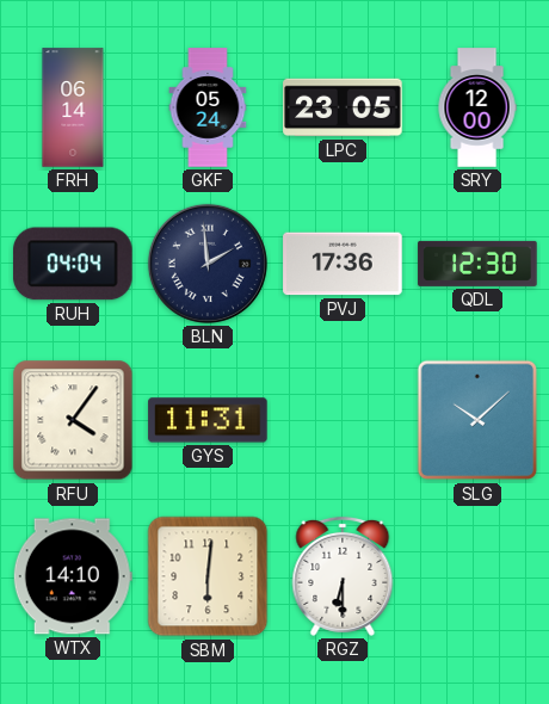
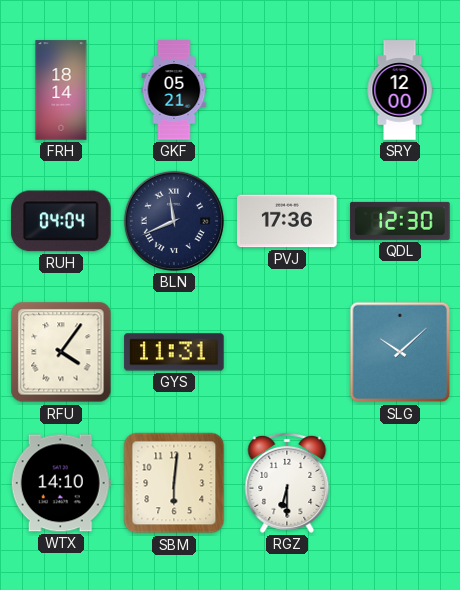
FRH: 06:14 -> 18:14 (61, 90)
GKF: 05:24 -> 05:21 (174, 90)
LPC: 23:05 -> none (343, 107)
BLN: 1:59 -> 11:41 (174, 221)
